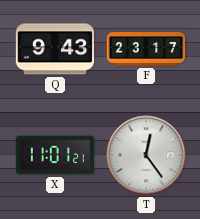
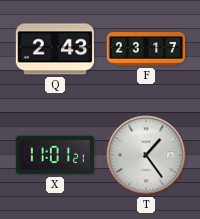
Q: 9:43 -> 2:43 (55, 49)
T: 12:24 -> 1:24 (146, 155)
